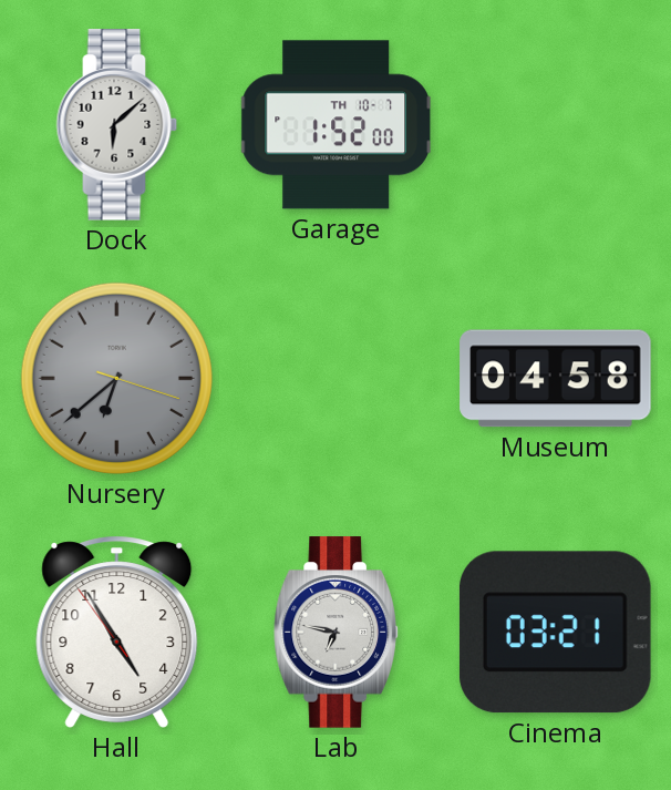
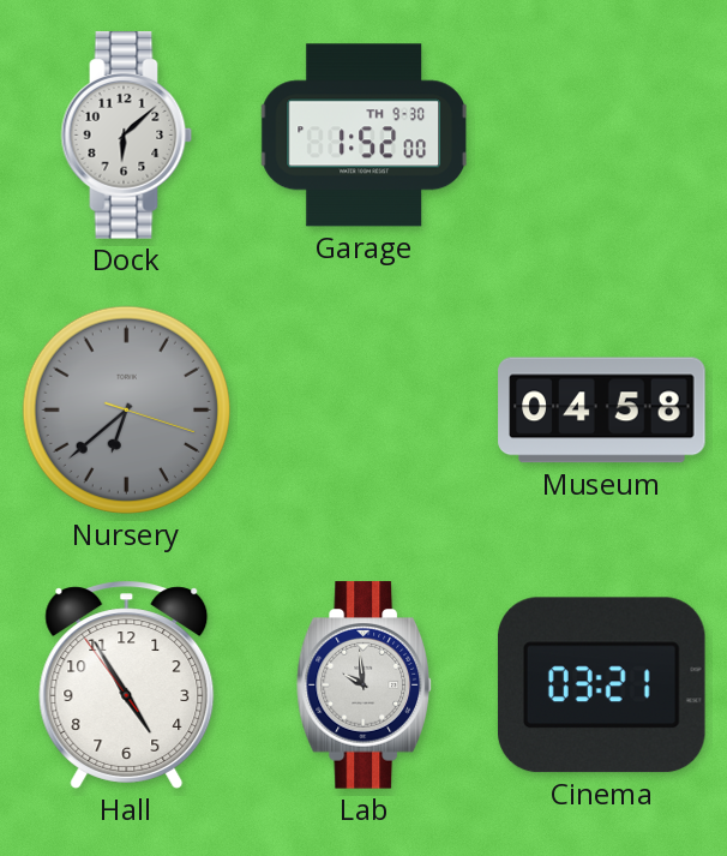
Garage date: TH 10-7 -> TH 9-30 (363, 136)
Lab: 6:47 -> 9:59 (363, 686)
